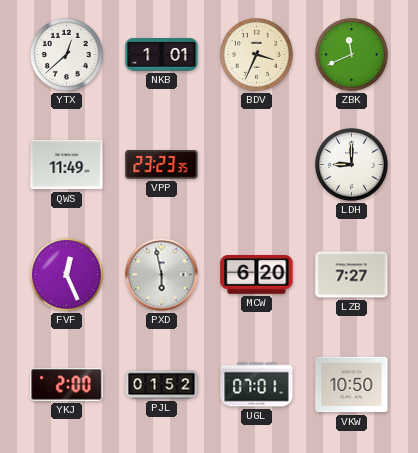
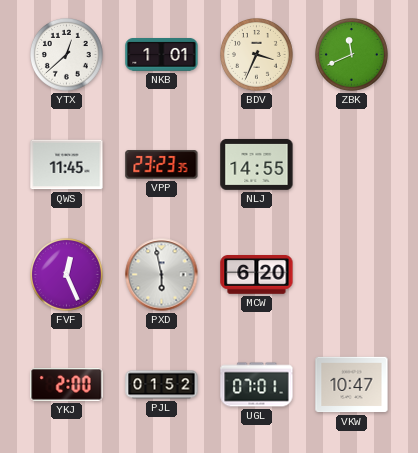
QWS: 11:49 -> 11:45 (67, 165)
NLJ: none -> 14:55 (257, 164)
LDH: 9:00 -> none (352, 165)
LZB: 7:27 -> none (352, 275)
VKW: 10:50 -> 10:47 (352, 385)
